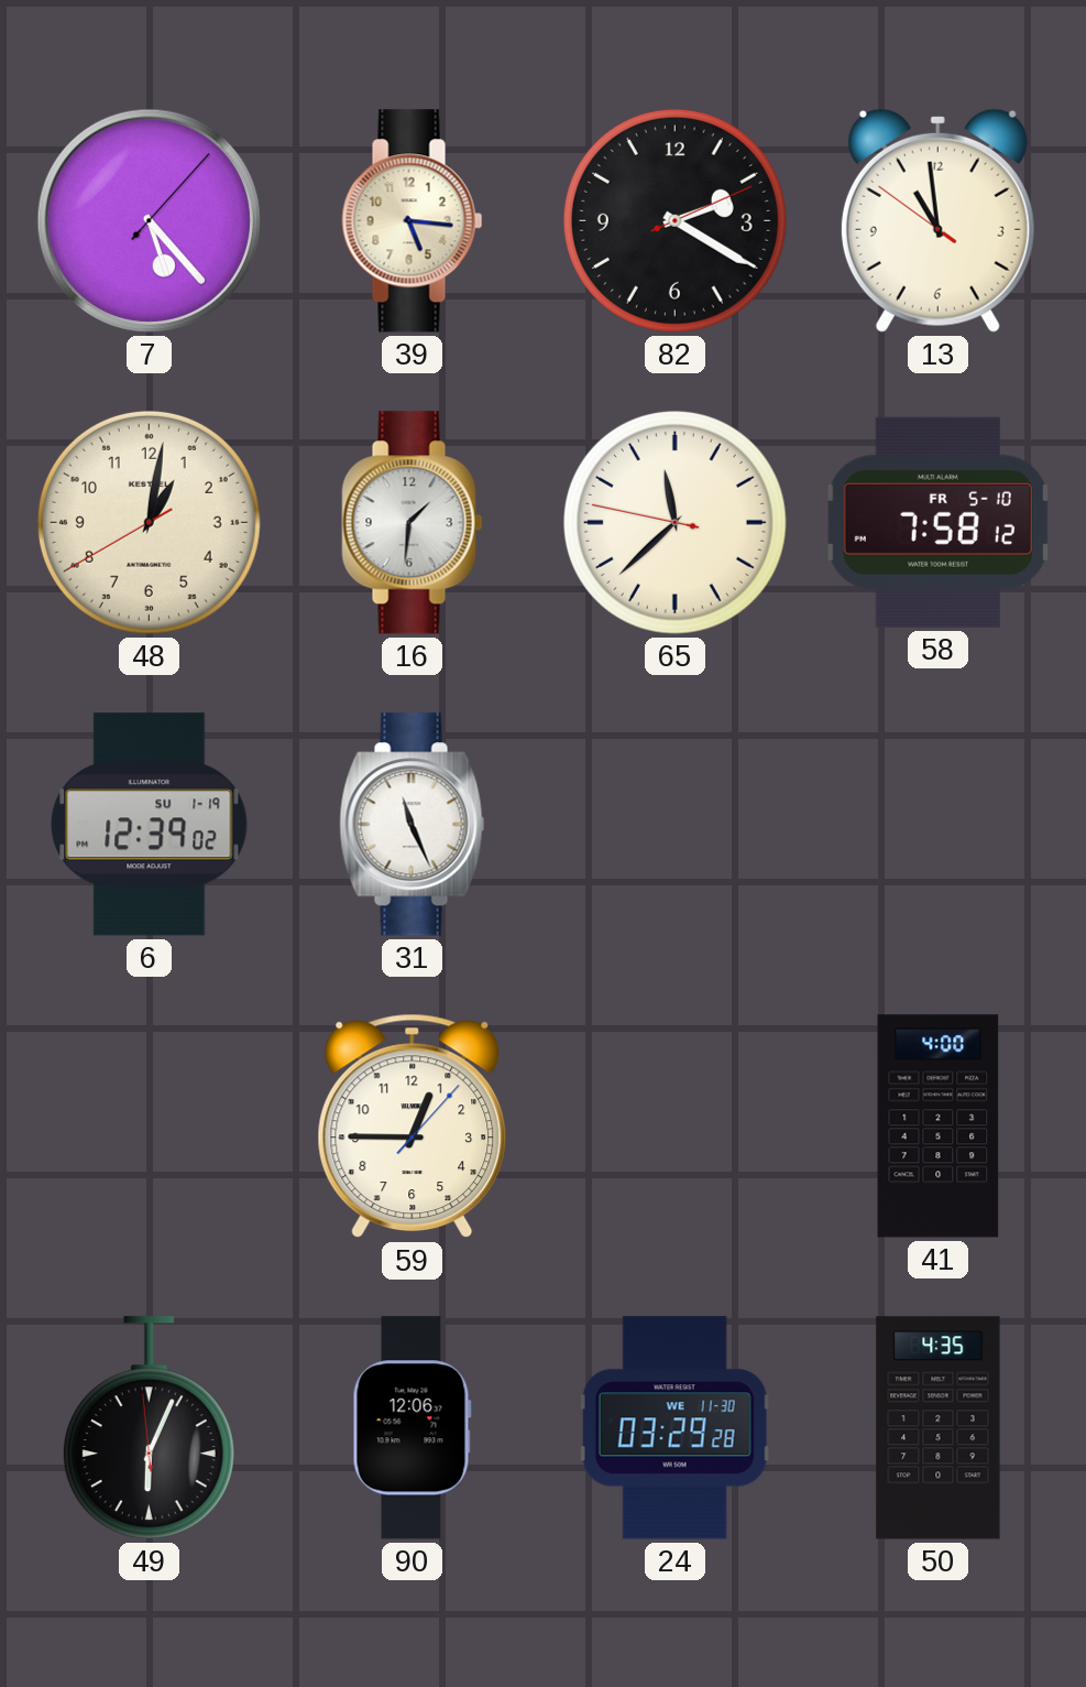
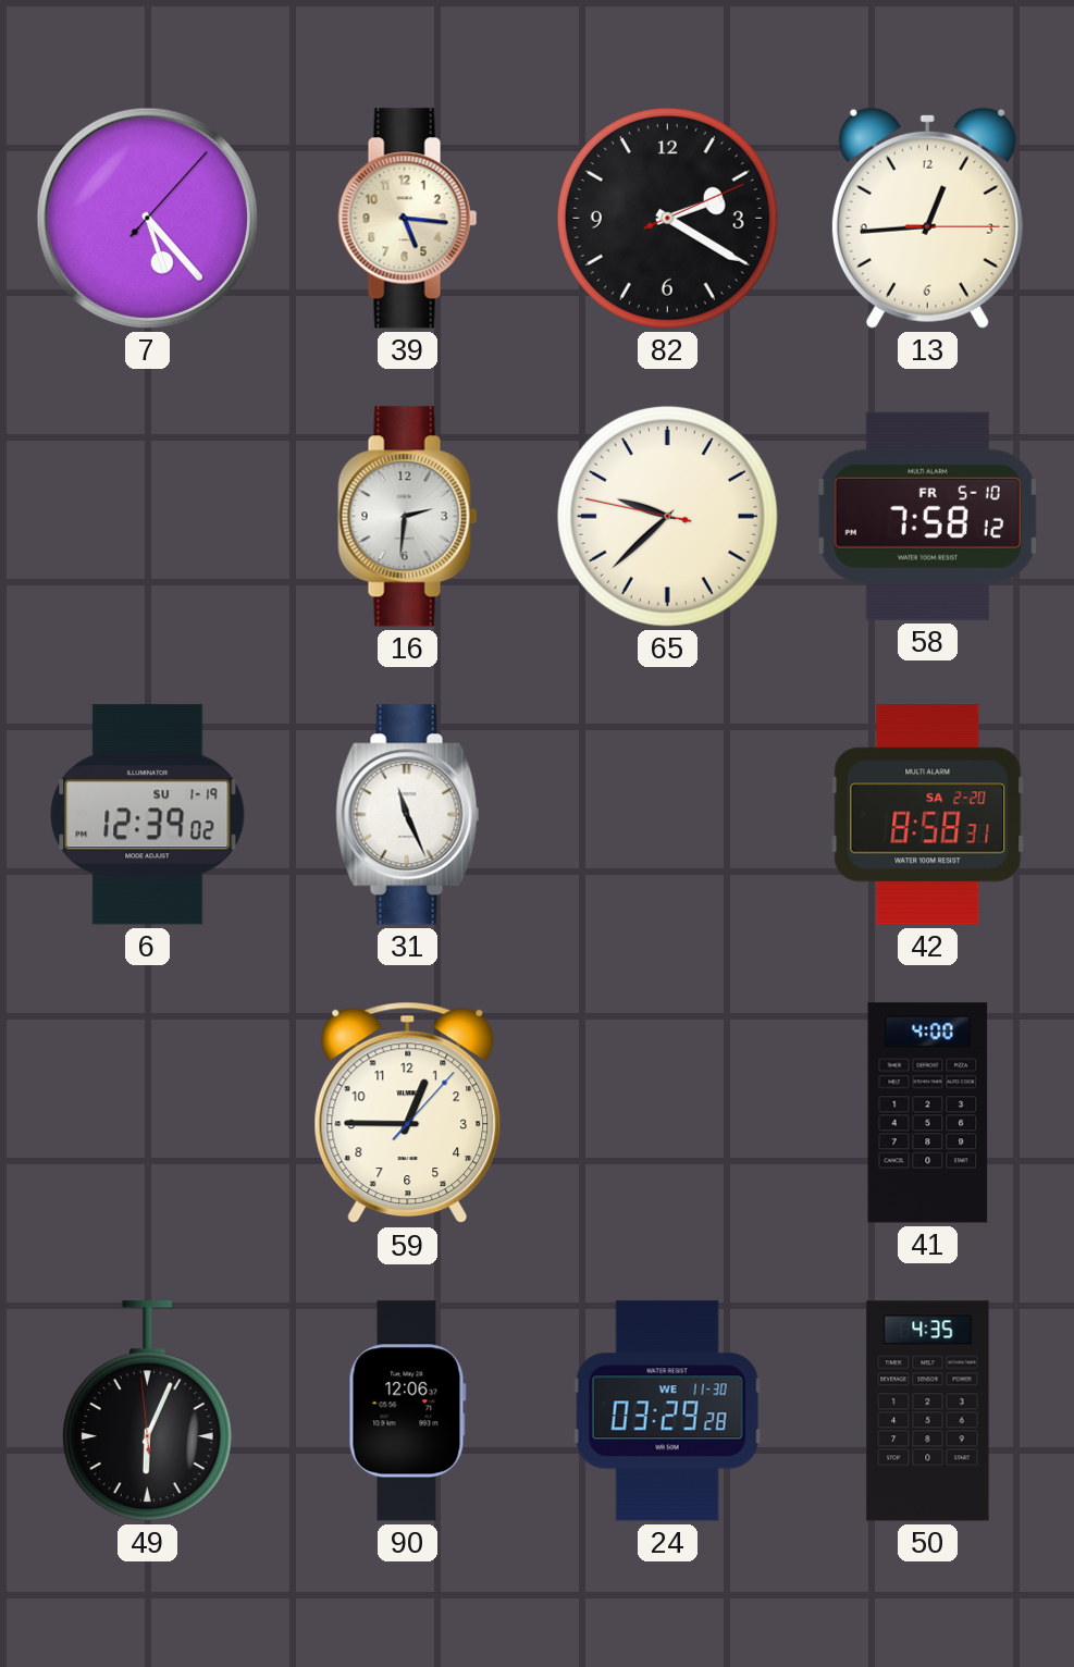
13: 10:58 -> 12:44 (927, 218)
48: 1:01 -> none (149, 522)
16: 1:31 -> 2:31 (408, 517)
65: 11:37 -> 9:37 (667, 516)
42: none -> 8:58 (928, 815)
